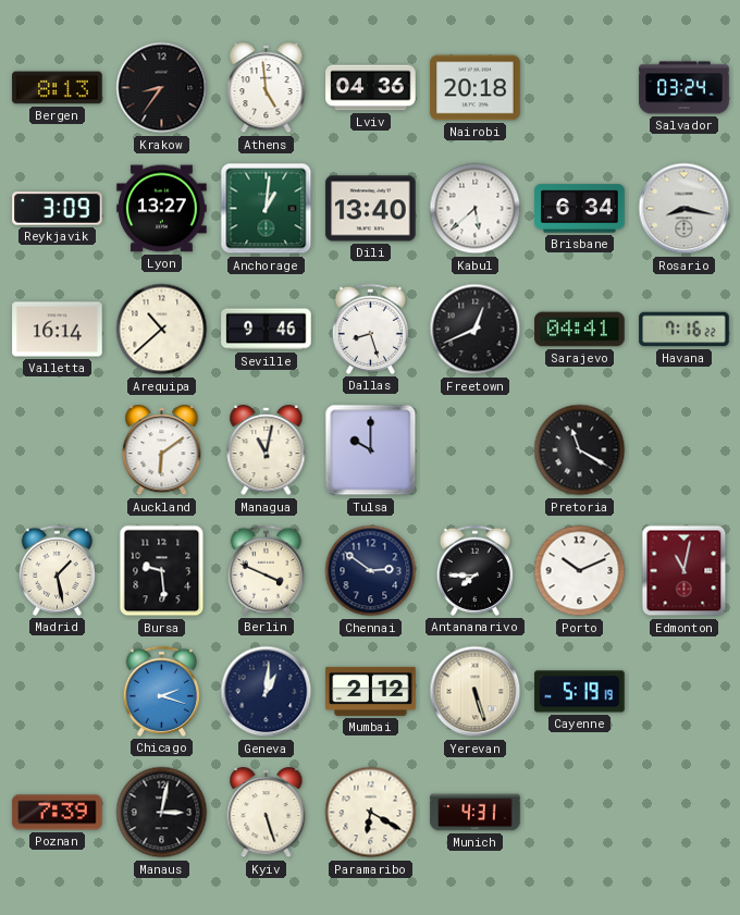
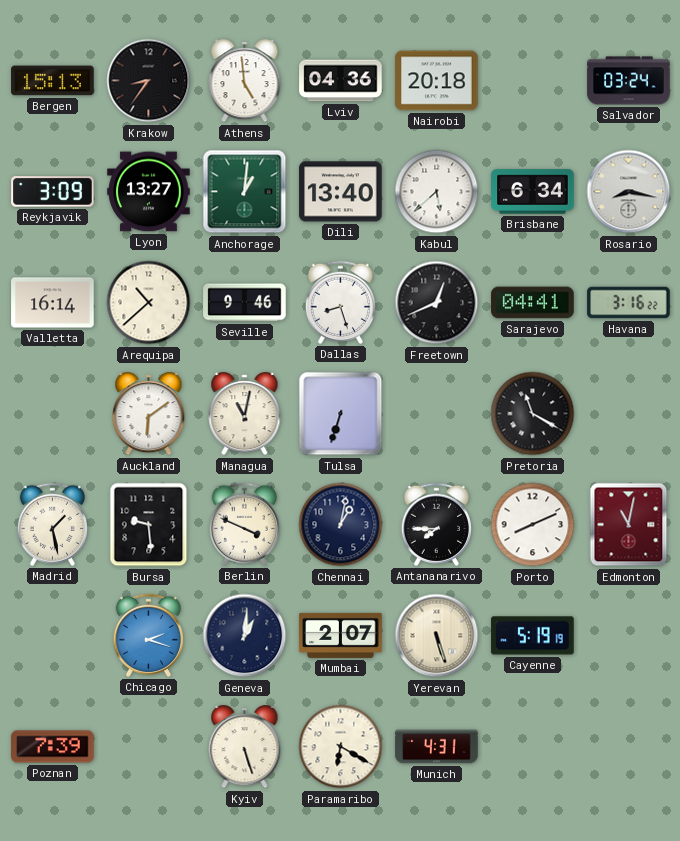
Bergen: 8:13 -> 15:13 (53, 81)
Havana: 7:16 -> 3:16 (629, 303)
Tulsa: 10:00 -> 6:33 (341, 414)
Chennai: 2:51 -> 1:02 (341, 525)
Porto: 10:11 -> 8:11 (533, 525)
Mumbai: 2:12 -> 2:07 (341, 635)
Manaus: 3:02 -> none (162, 813)
